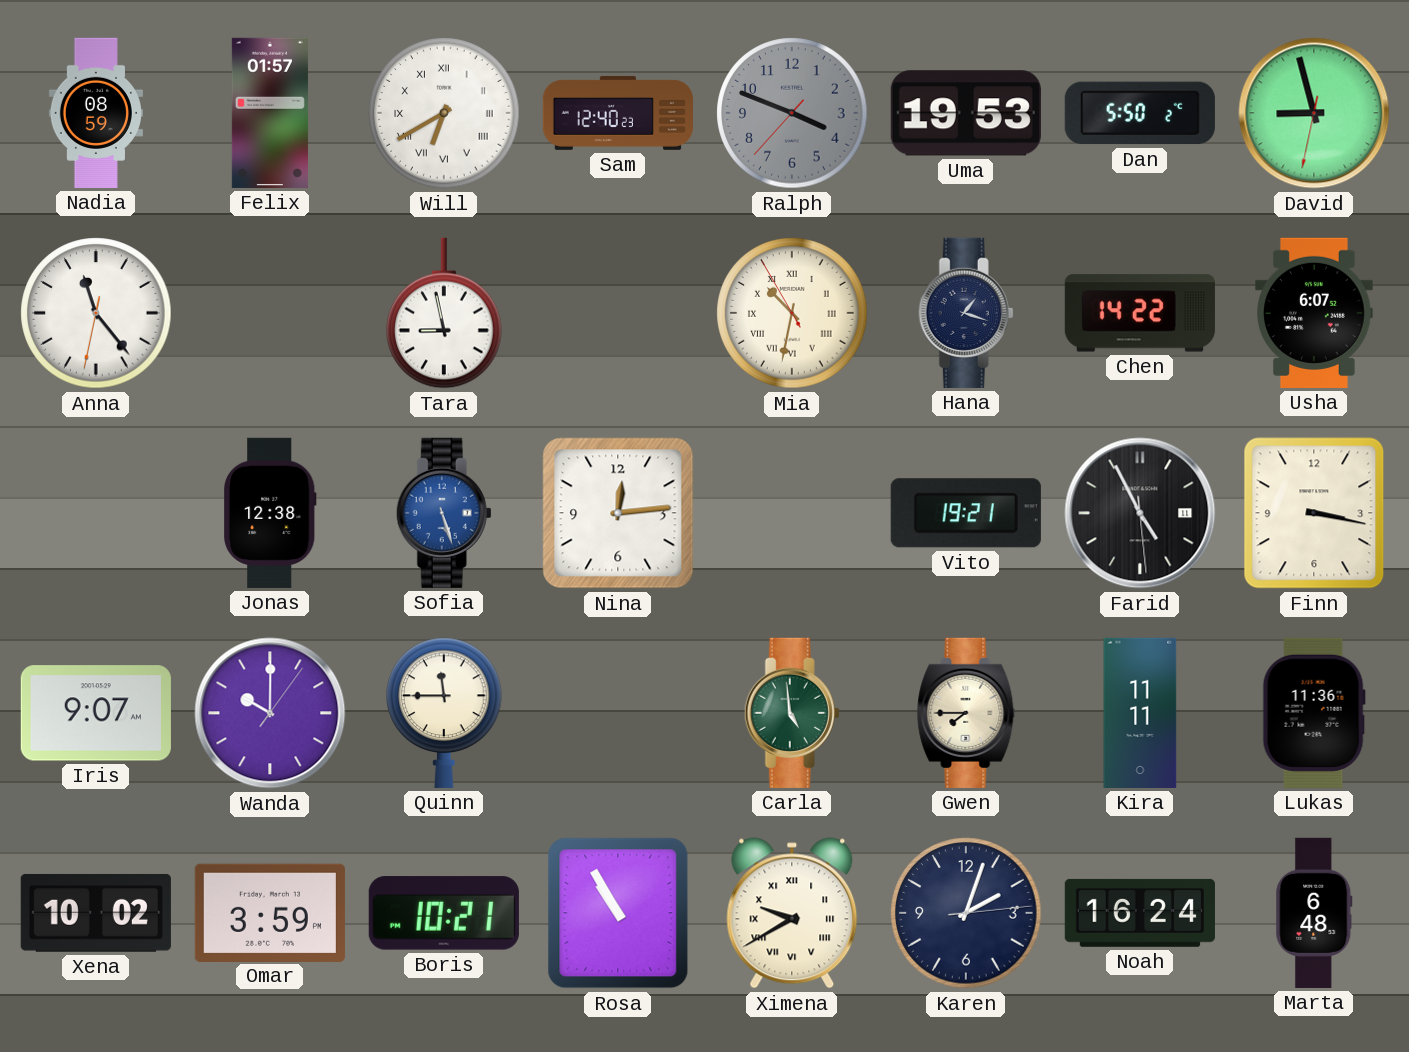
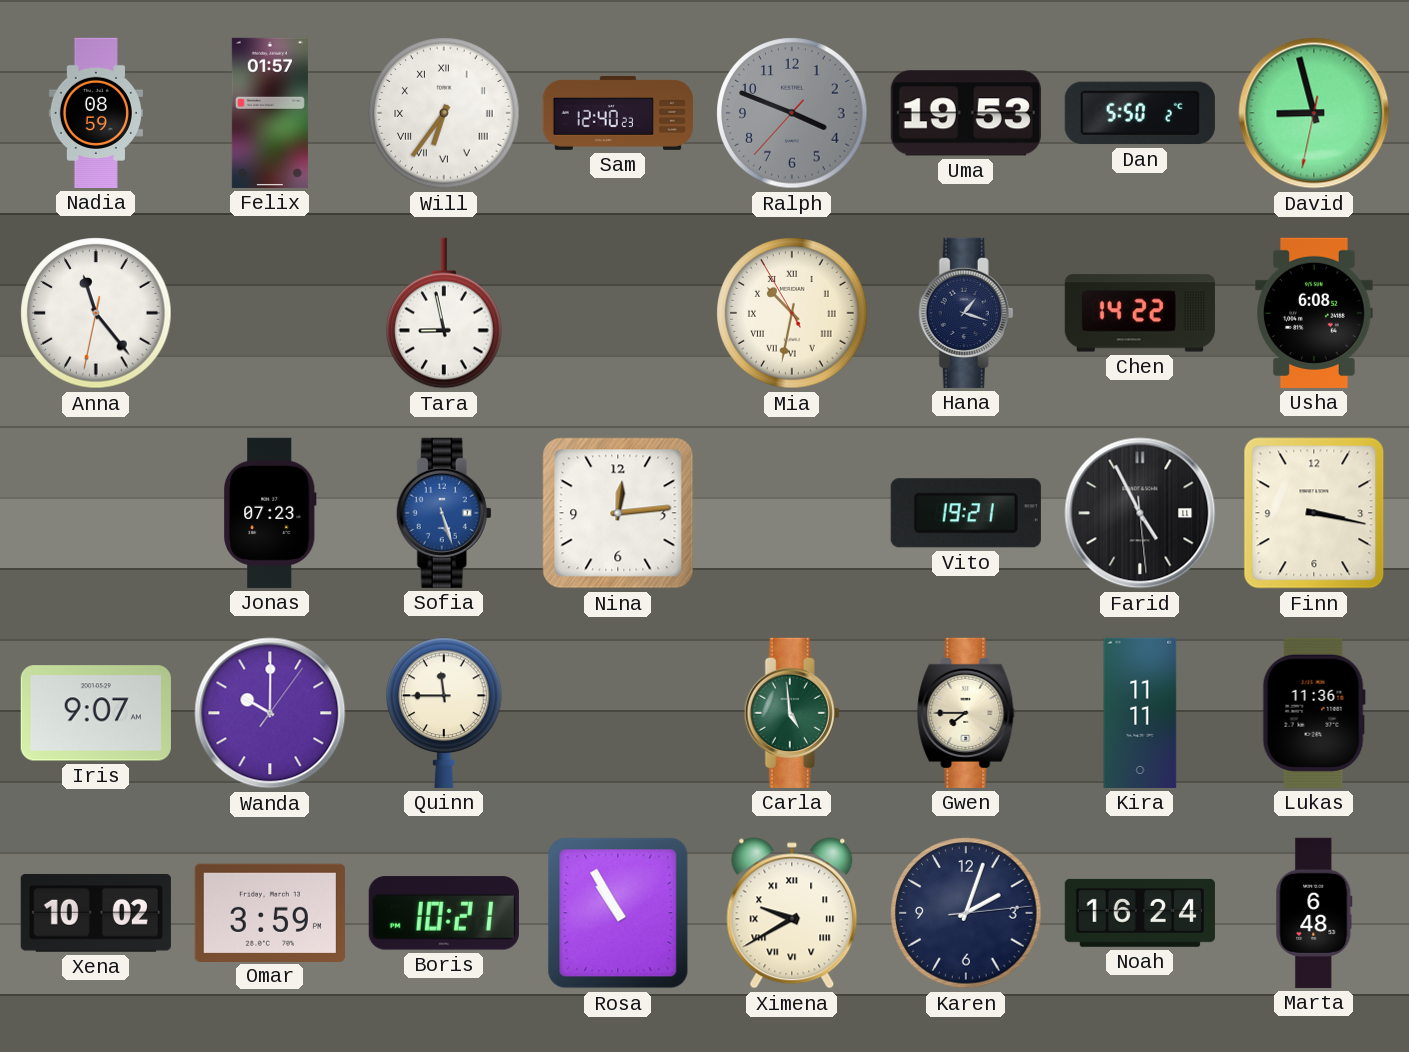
Will: 6:40 -> 6:36 (444, 113)
Usha: 6:07 -> 6:08 (1314, 313)
Jonas: 12:38 -> 07:23 (270, 513)
